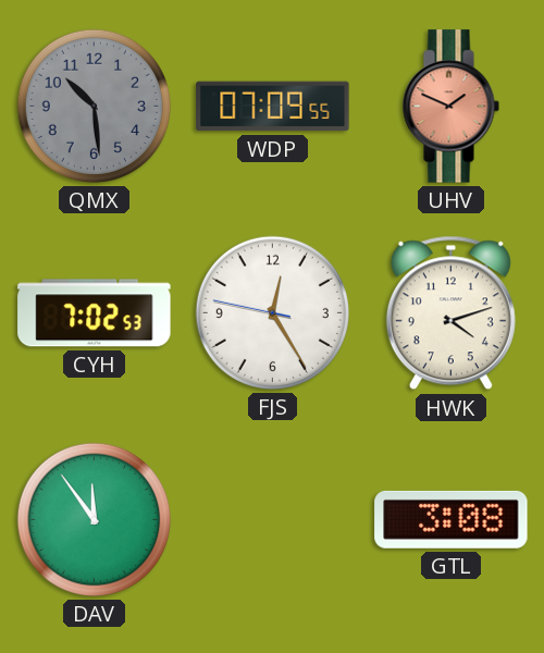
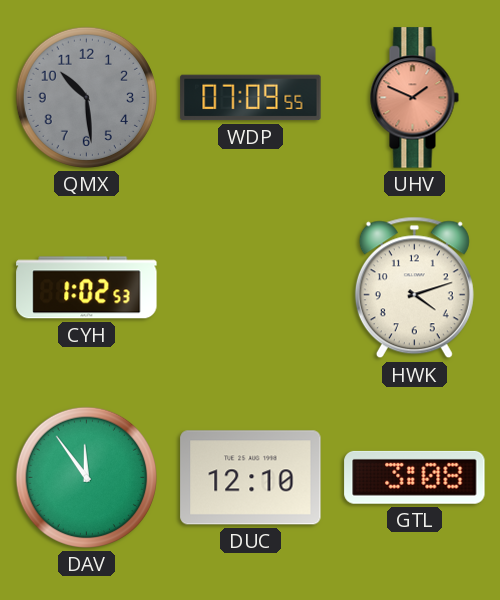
CYH: 7:02 -> 1:02 (87, 288)
FJS: 12:24 -> none (272, 312)
DUC: none -> 12:10 (251, 478)
